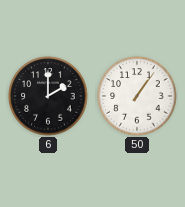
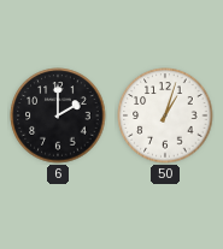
50: 1:06 -> 1:03 (165, 115)
